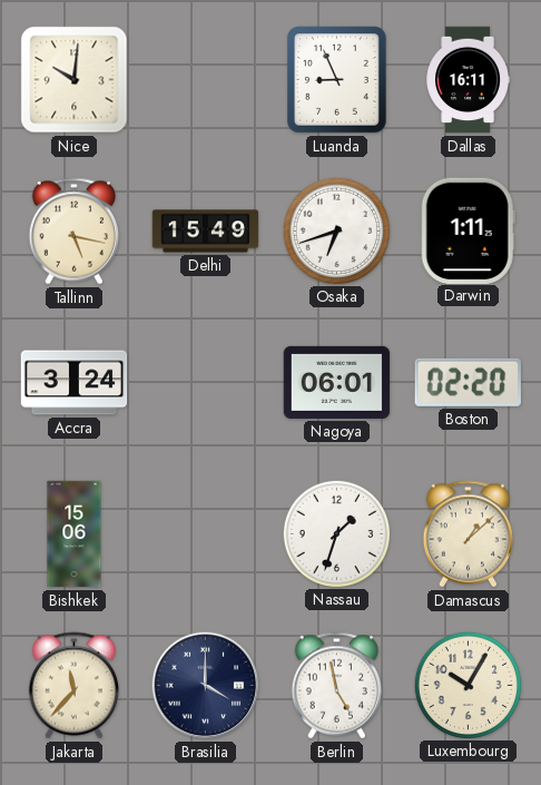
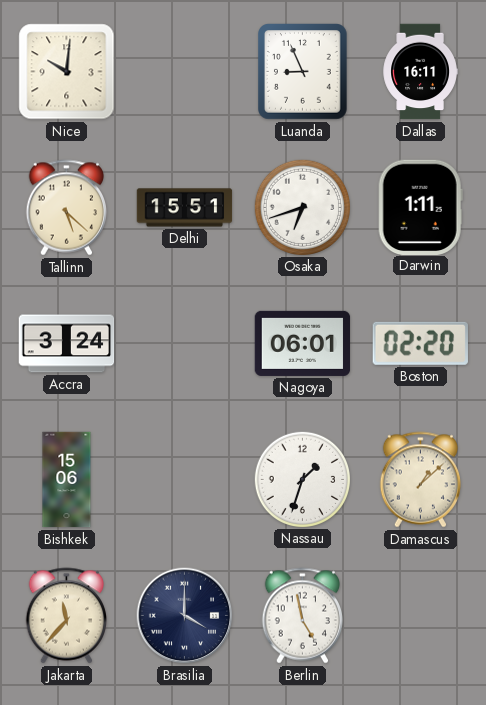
Tallinn: 5:17 -> 5:22 (66, 208)
Delhi: 15:49 -> 15:51 (185, 208)
Luxembourg: 10:05 -> none (468, 685)
